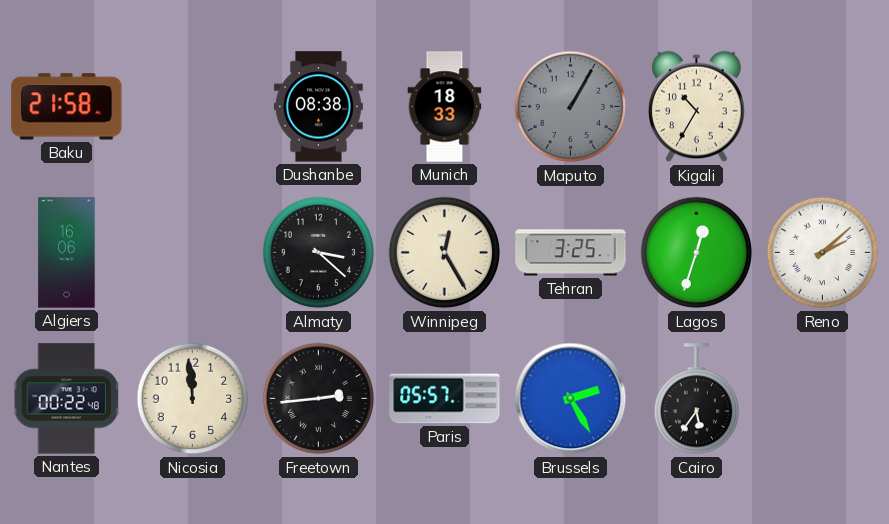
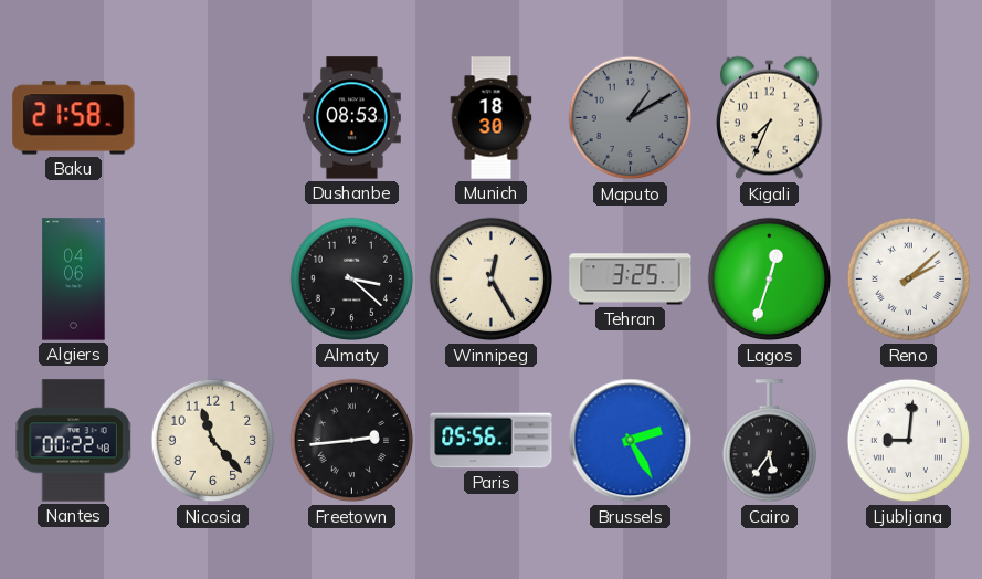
Dushanbe: 08:38 -> 08:53 (351, 118)
Munich: 18:33 -> 18:30 (492, 118)
Maputo: 1:05 -> 1:10 (631, 118)
Kigali: 10:35 -> 7:34 (770, 118)
Algiers: 16:06 -> 04:06 (74, 280)
Nicosia: 11:59 -> 11:23 (213, 441)
Paris: 05:57 -> 05:56 (492, 441)
Ljubljana: none -> 9:01 (909, 441)
